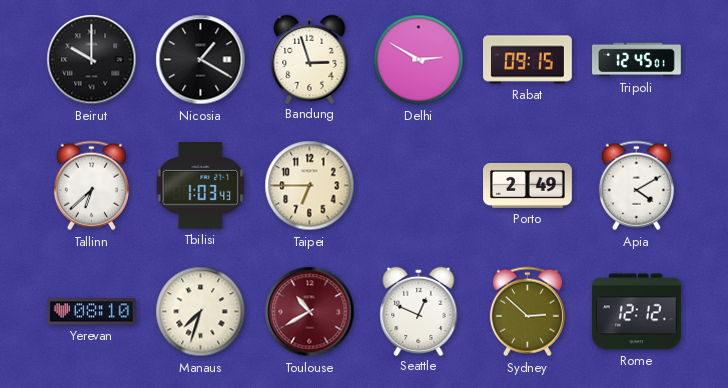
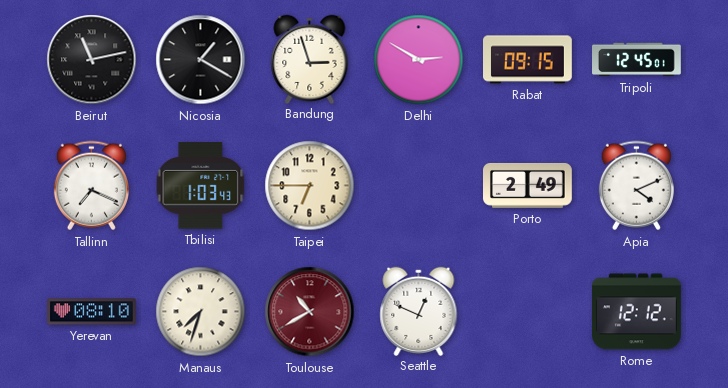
Beirut: 10:00 -> 11:13 (92, 60)
Tallinn: 6:38 -> 7:19 (91, 186)
Apia: 4:10 -> 4:11 (636, 186)
Sydney: 2:52 -> none (527, 312)
